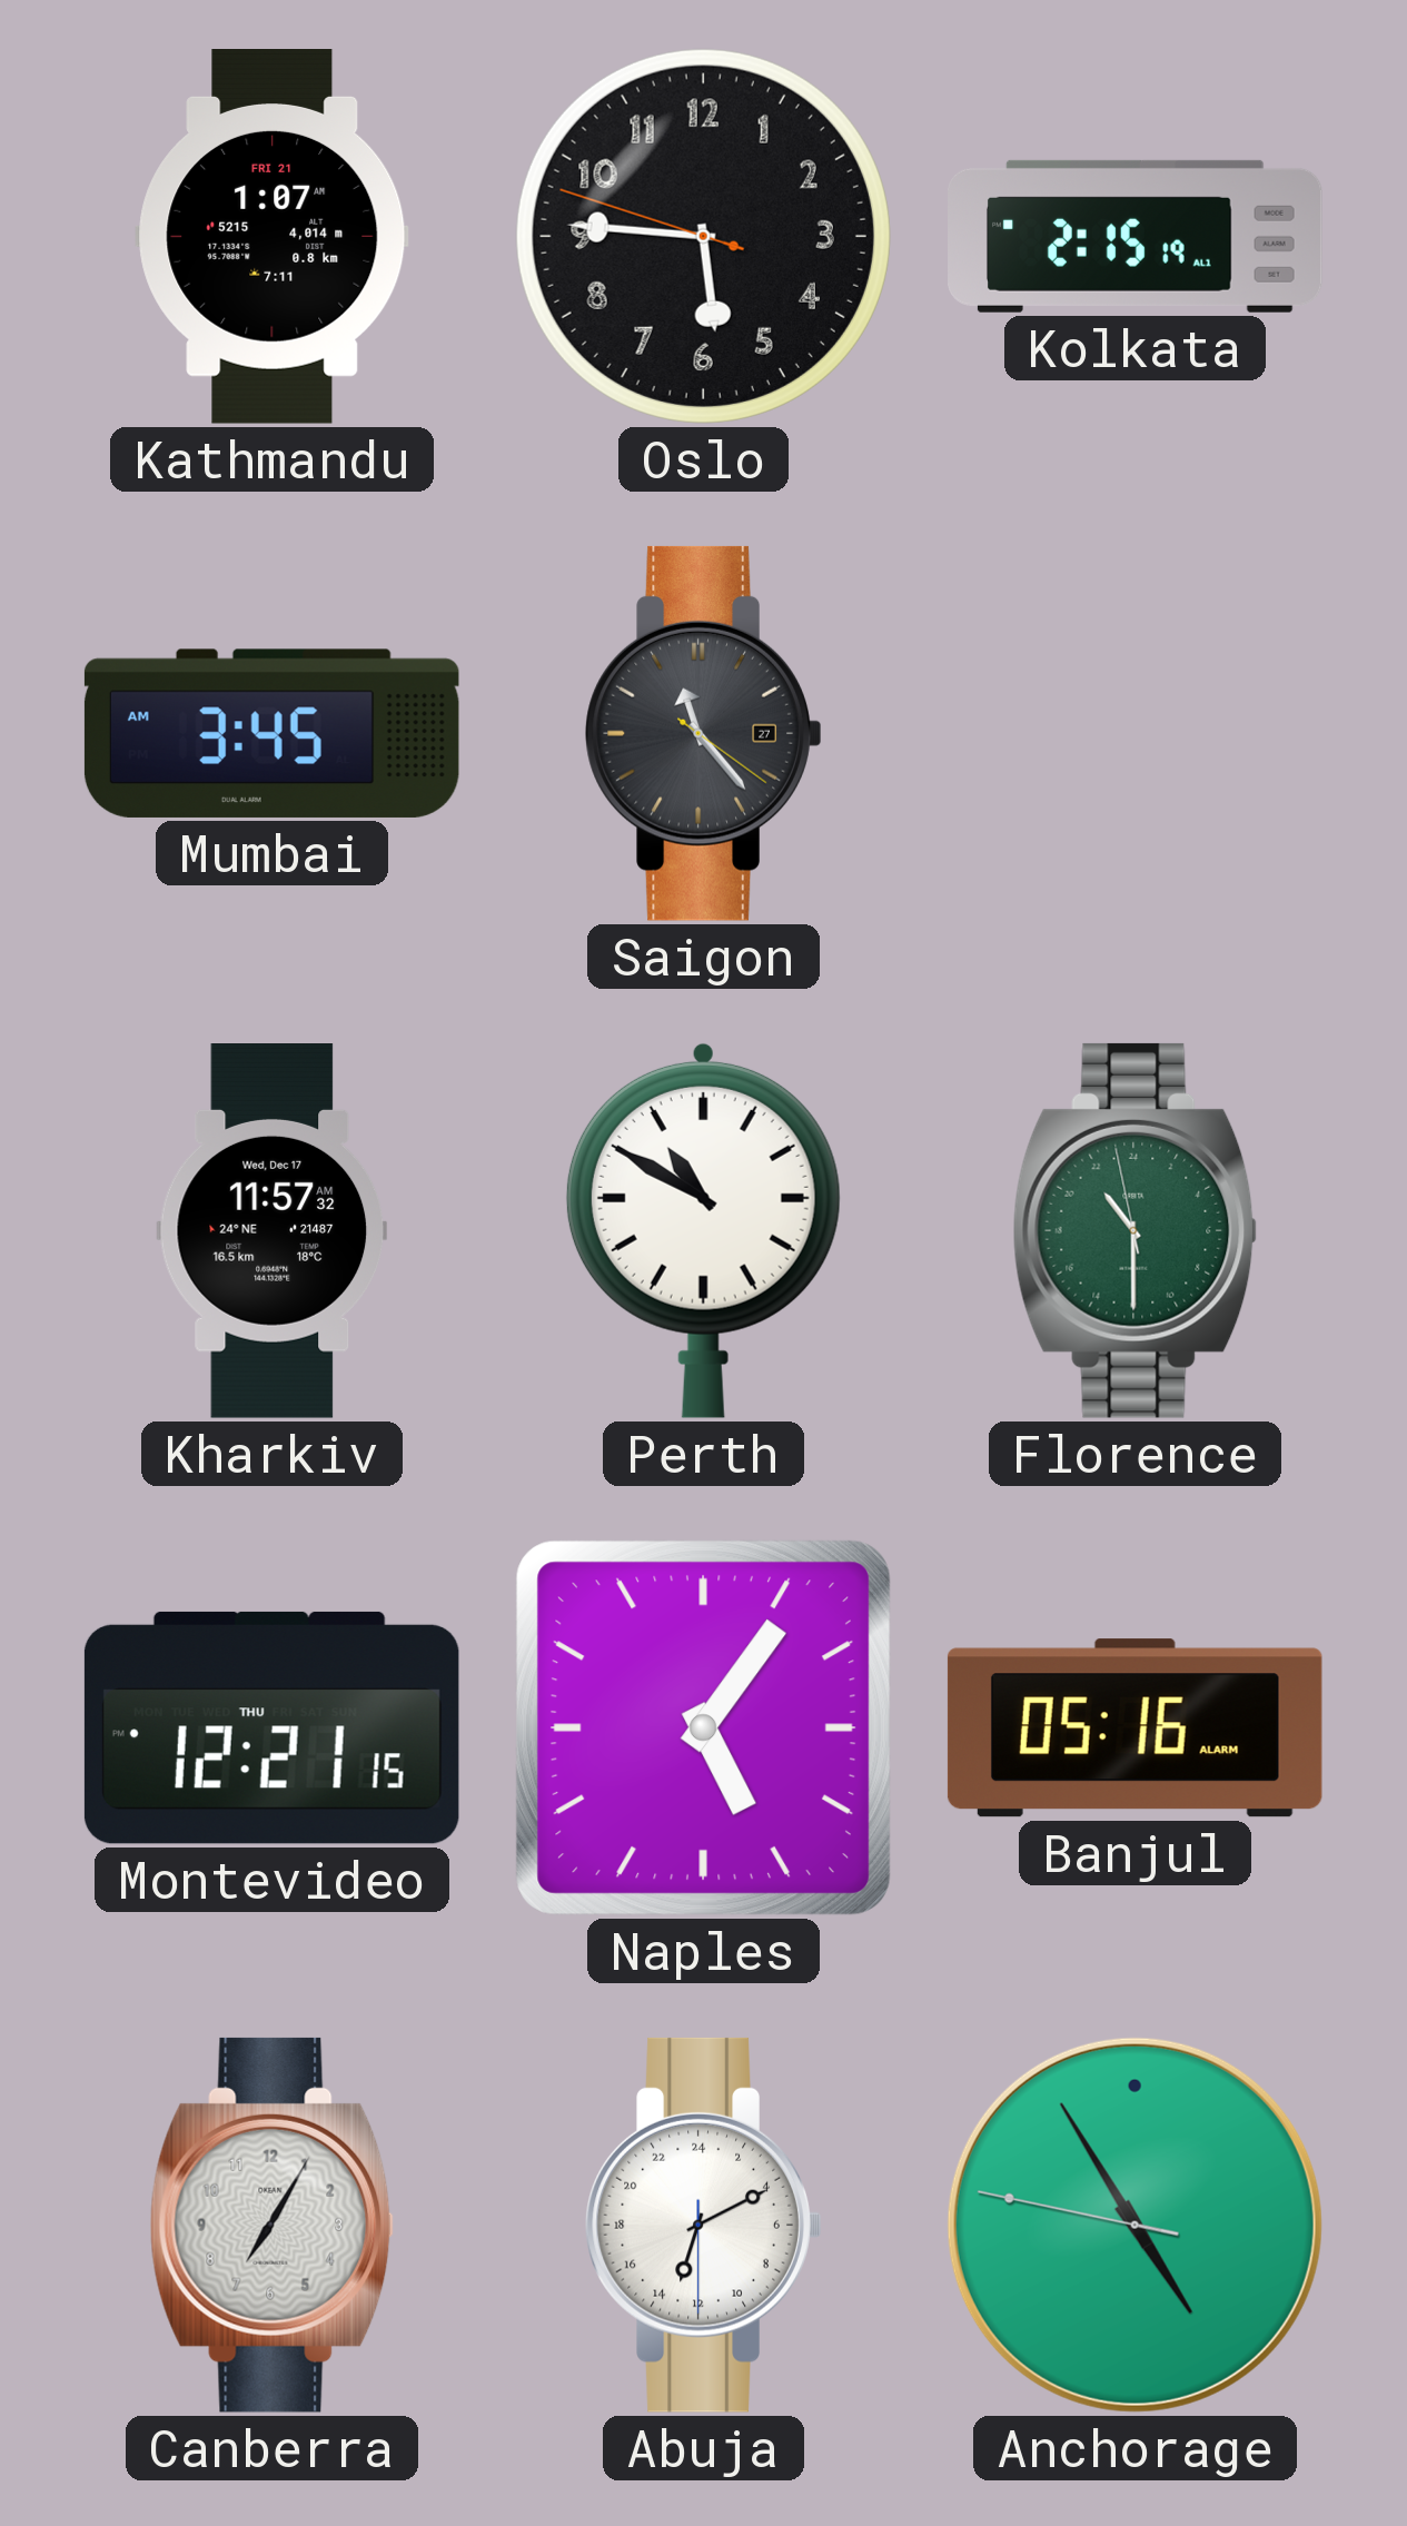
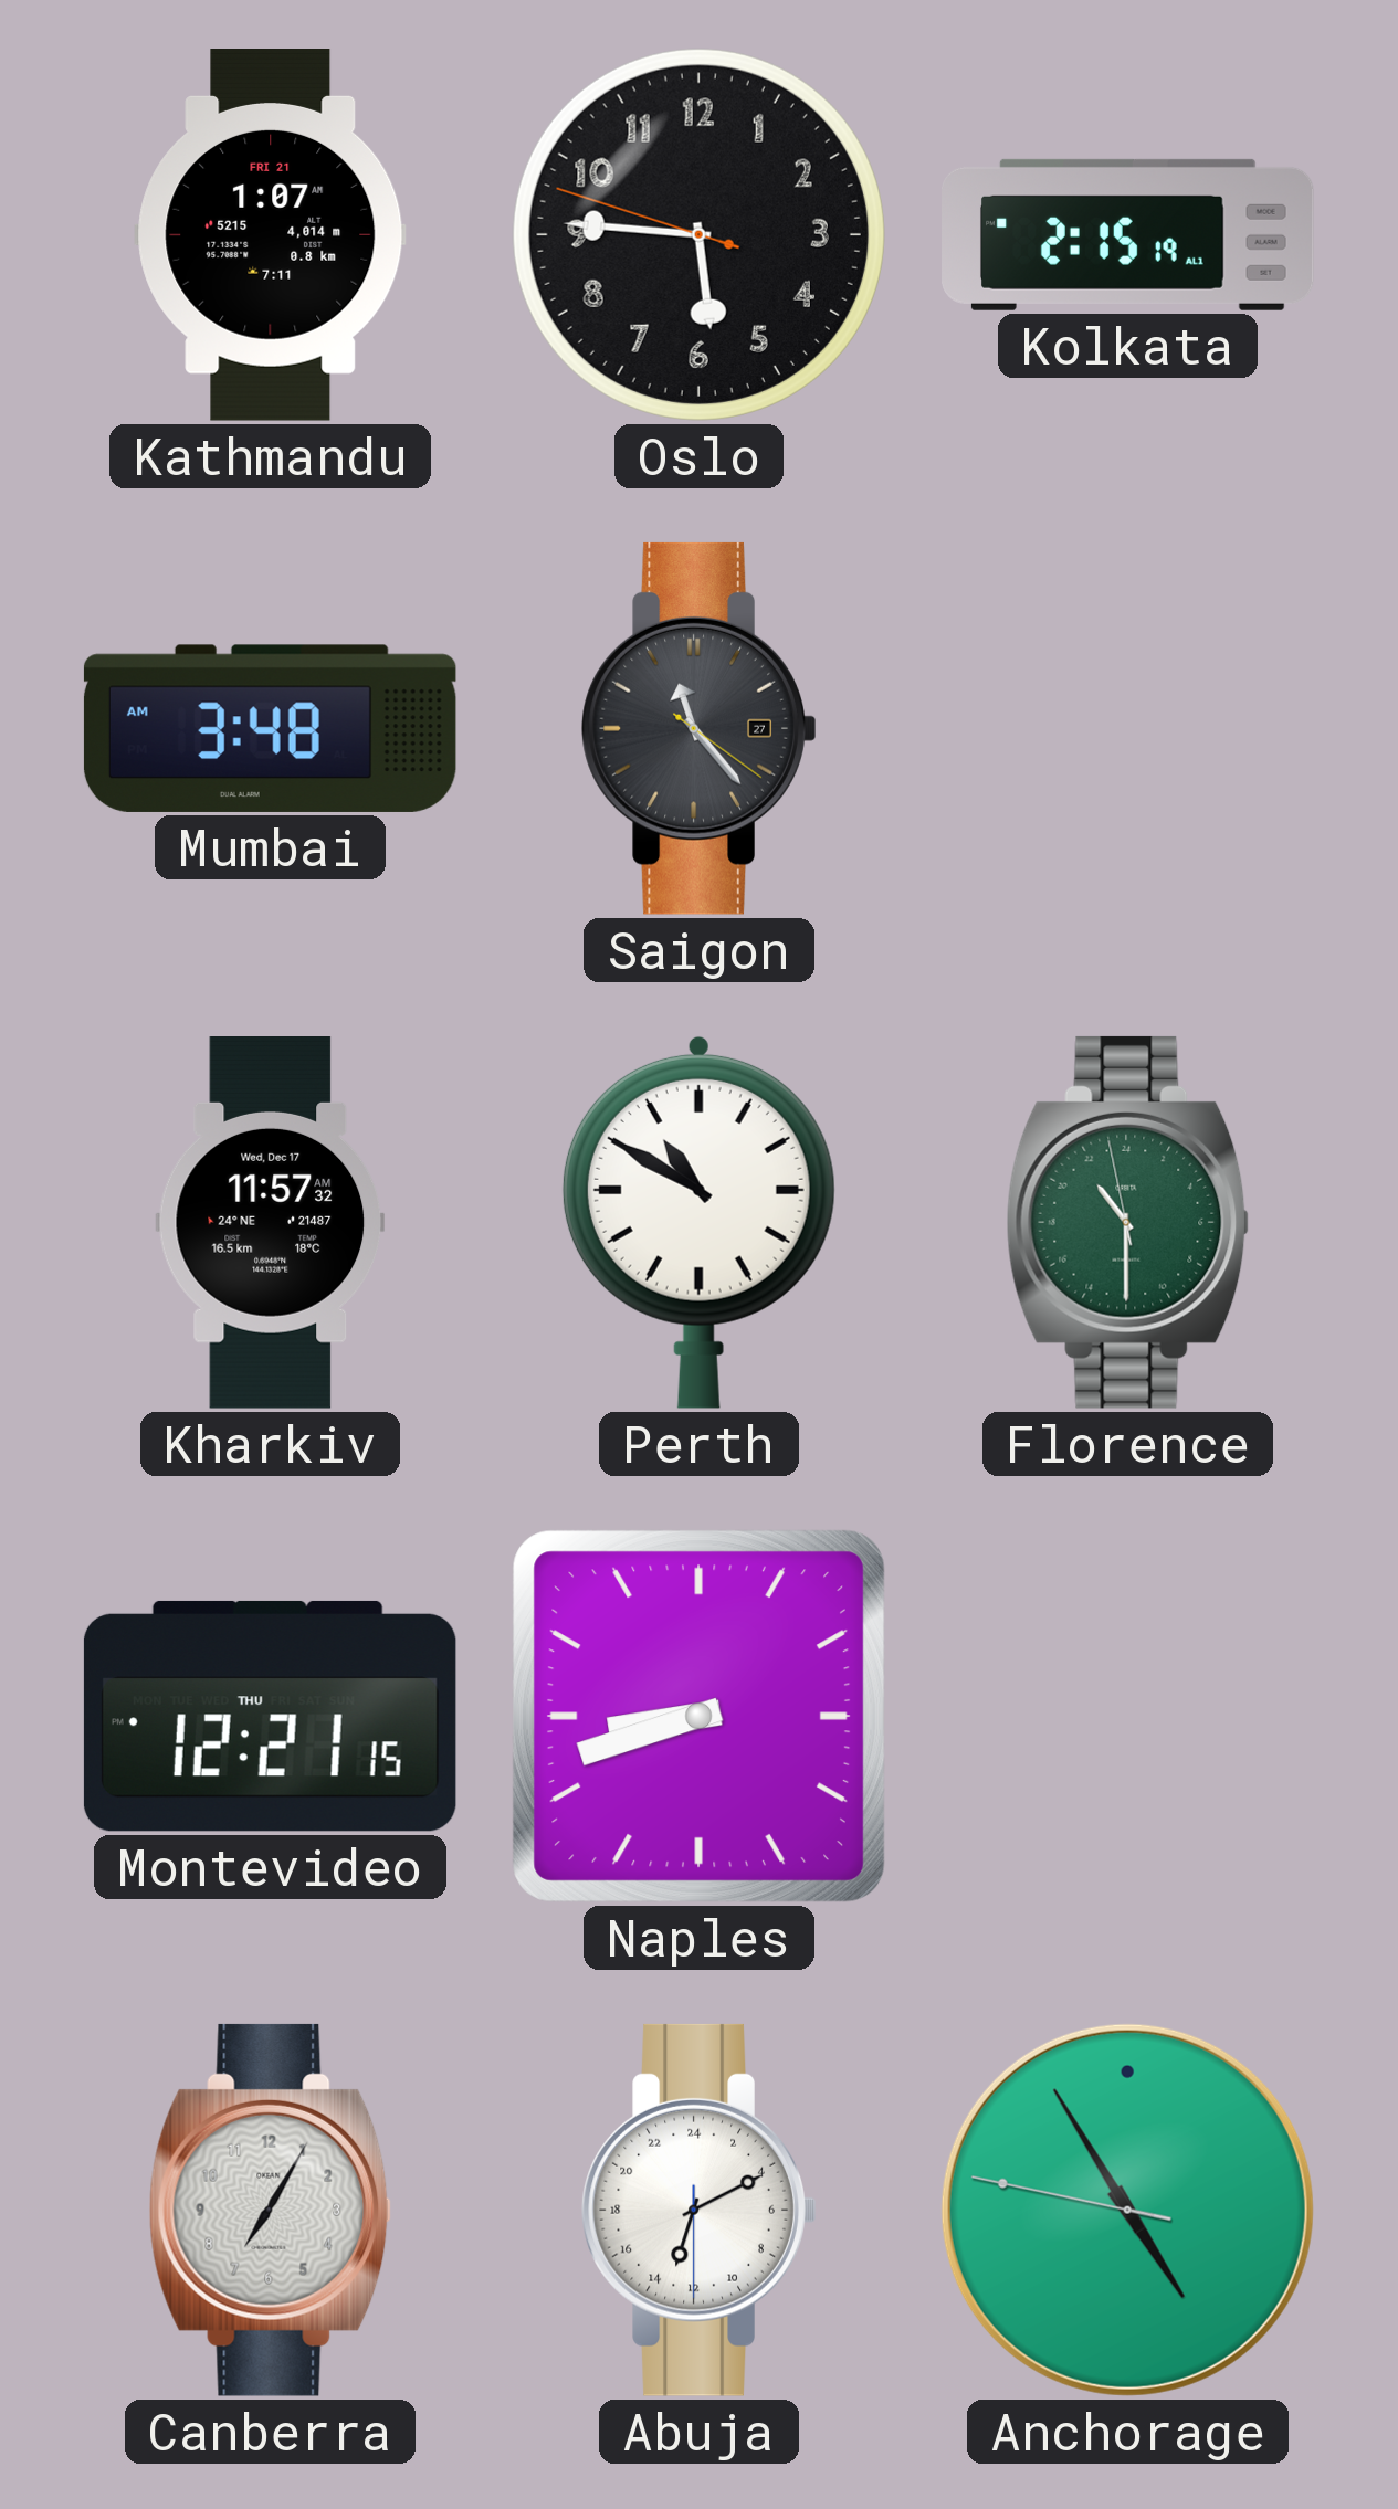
Mumbai: 3:45 -> 3:48 (270, 728)
Naples: 5:06 -> 8:42 (698, 1716)
Banjul: 05:16 -> none (1134, 1728)
